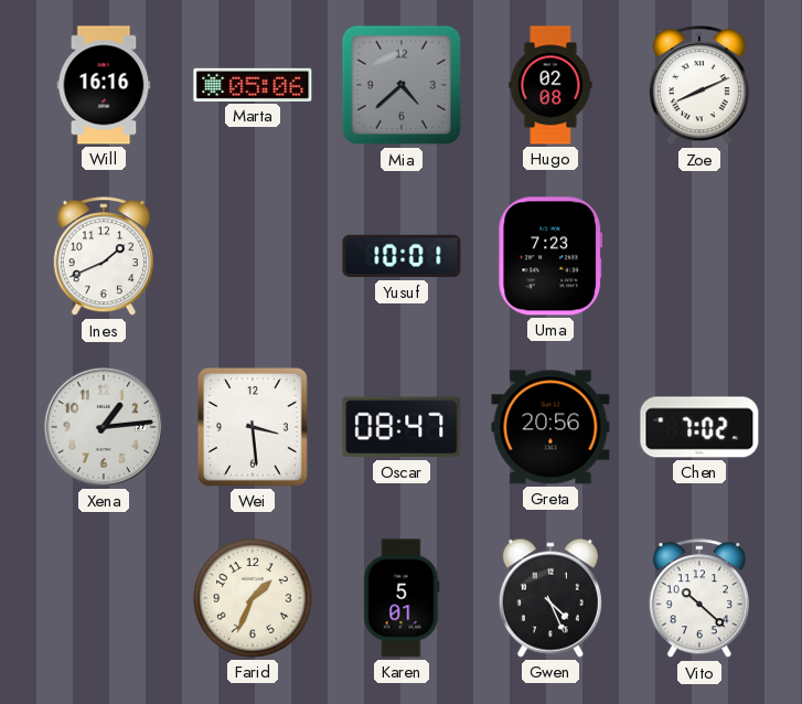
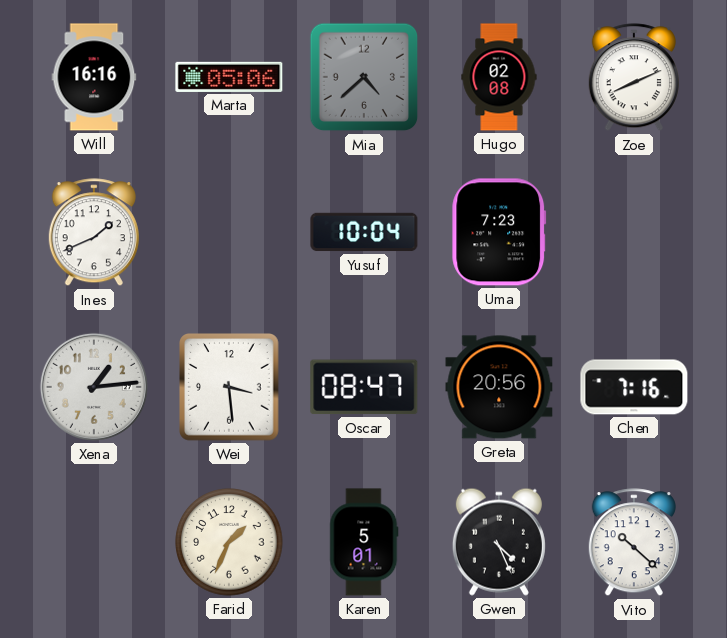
Yusuf: 10:01 -> 10:04 (364, 232)
Chen: 7:02 -> 7:16 (634, 387)
